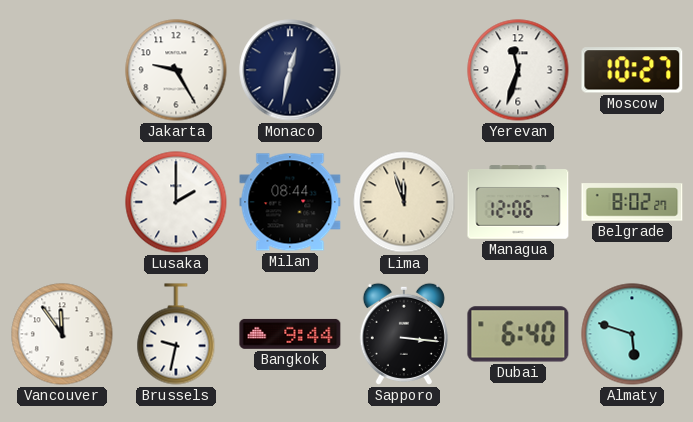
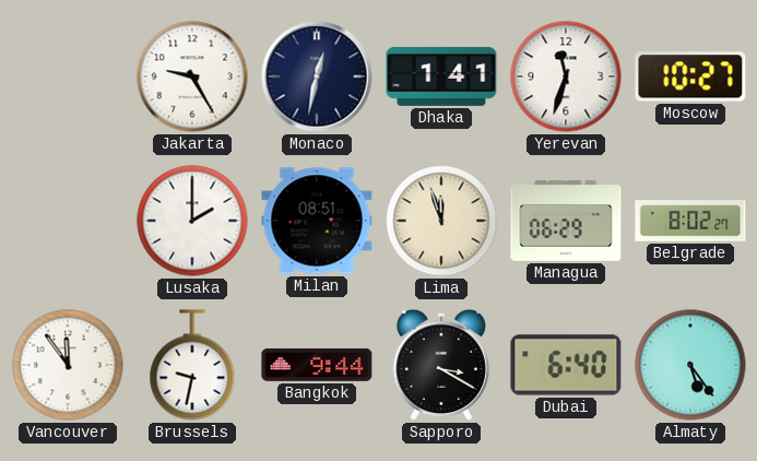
Dhaka: none -> 1:41 (441, 76)
Milan: 08:44 -> 08:51 (317, 221)
Managua: 12:06 -> 06:29 (566, 221)
Sapporo: 3:16 -> 3:20 (441, 365)
Almaty: 5:48 -> 5:24 (690, 365)
